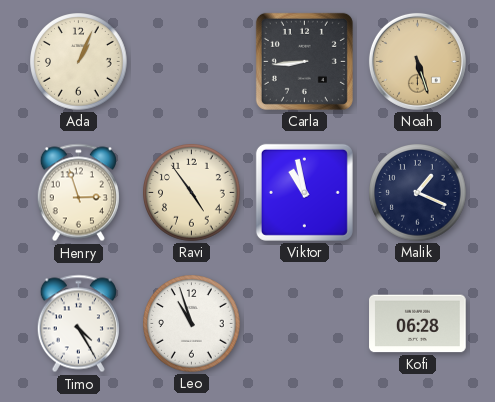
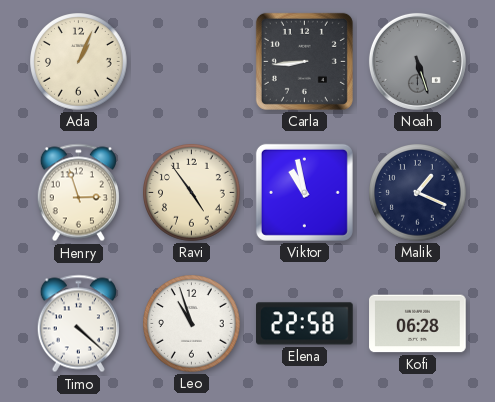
Noah dial: champagne -> grey (417, 61)
Timo: 4:25 -> 4:22 (78, 324)
Elena: none -> 22:58 (305, 324)
